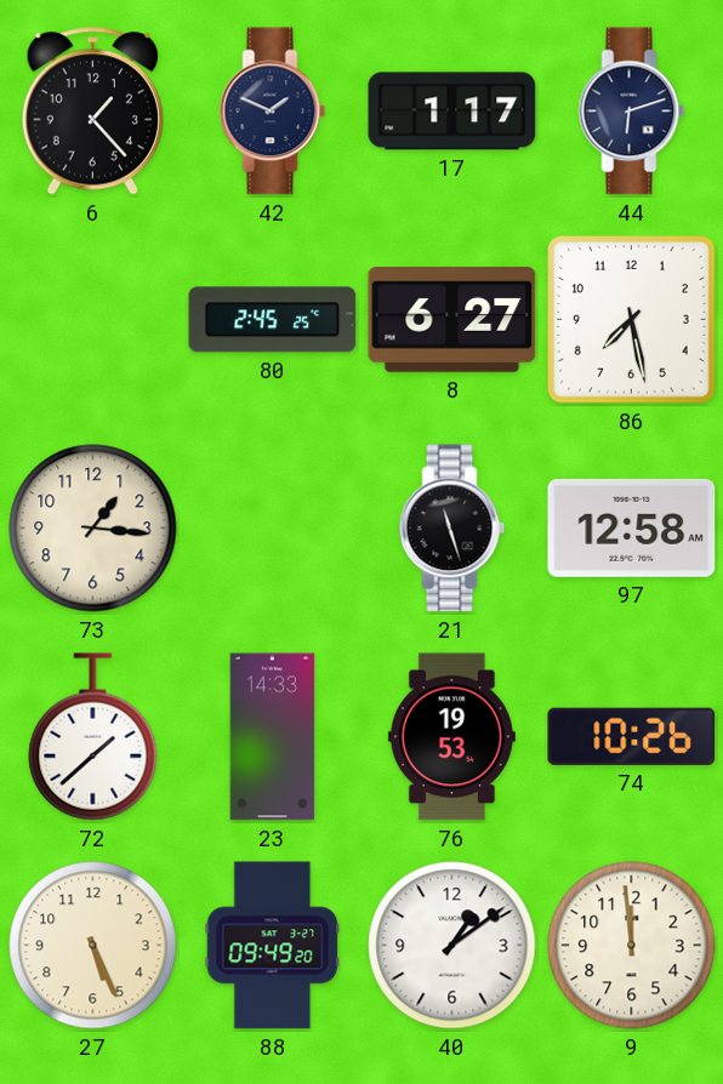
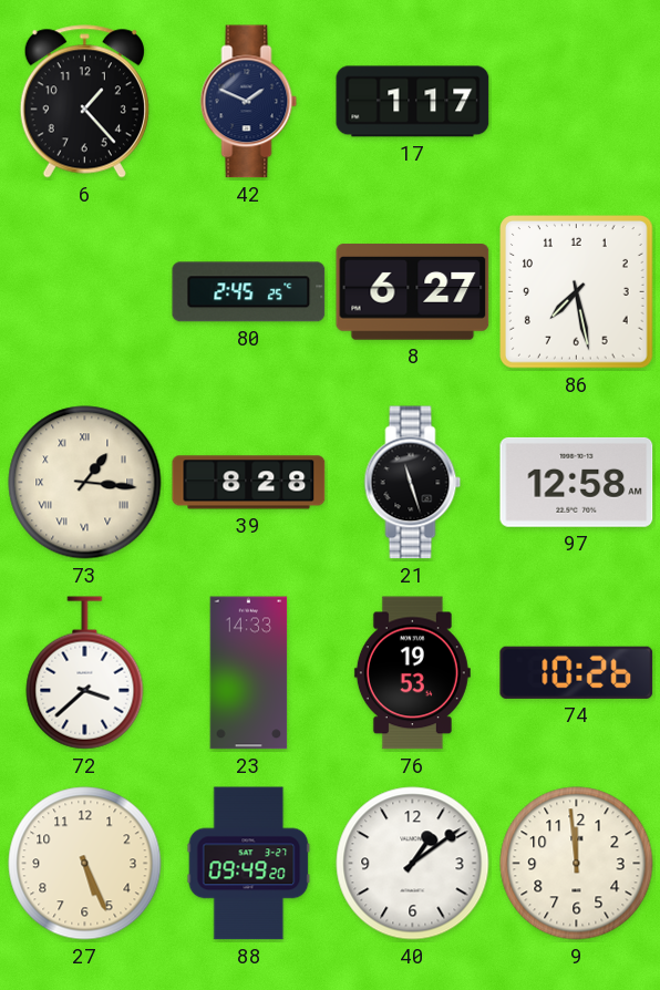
44: 6:12 -> none (632, 112)
73 numerals: Arabic -> Roman (85, 483)
39: none -> 8:28 (249, 483)
72: 1:38 -> 3:38 (85, 673)
